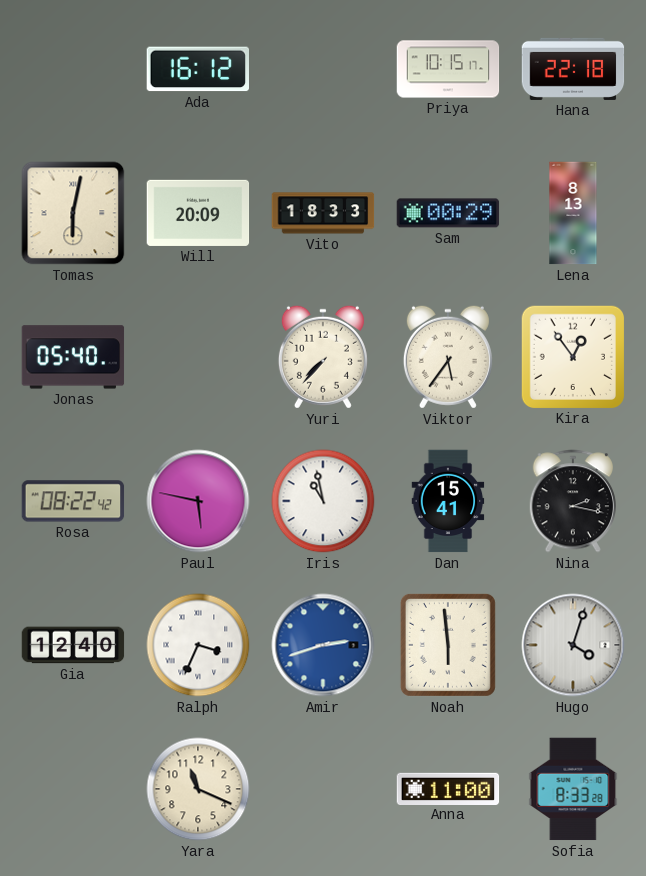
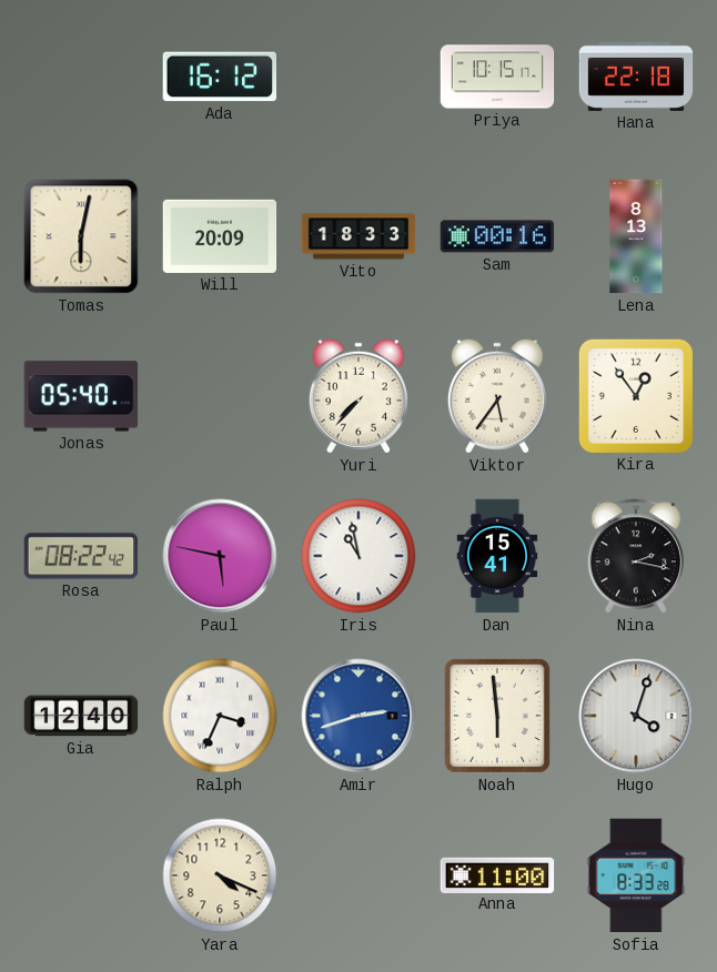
Sam: 00:29 -> 00:16 (497, 236)
Yara: 11:19 -> 4:19 (220, 875)
